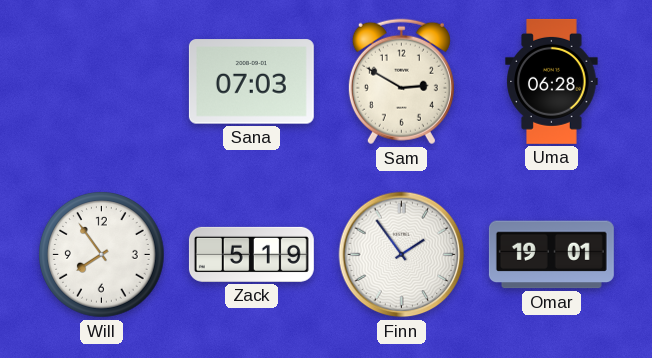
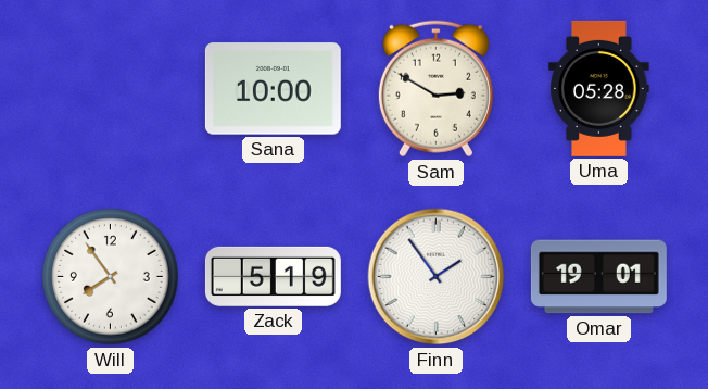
Sana: 07:03 -> 10:00 (273, 89)
Uma: 06:28 -> 05:28 (599, 88)
